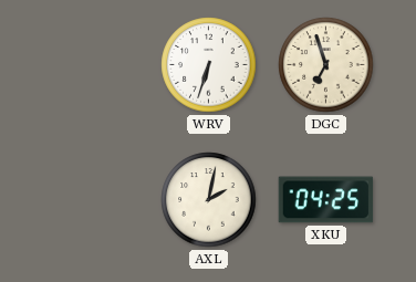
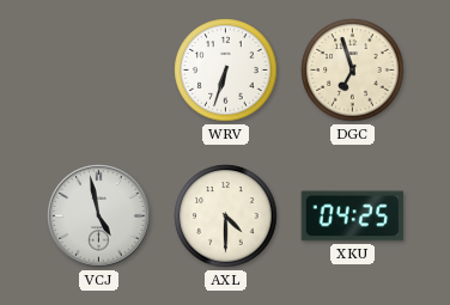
VCJ: none -> 4:58 (99, 216)
AXL: 2:02 -> 4:30 (226, 216)
